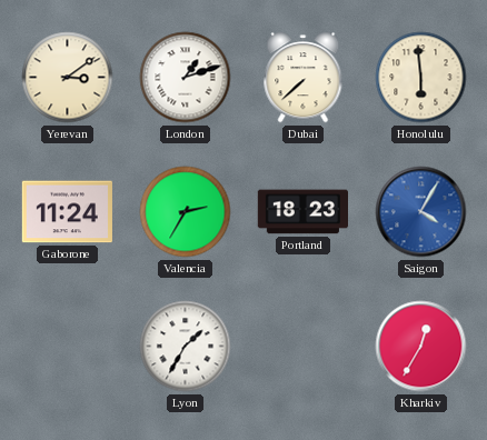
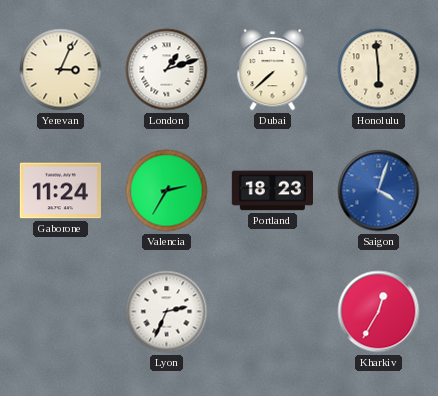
Yerevan: 3:09 -> 3:04 (61, 70)
Saigon: 4:05 -> 4:03 (379, 191)
Lyon: 1:35 -> 2:34 (167, 312)
